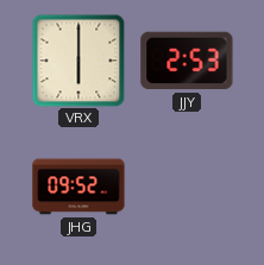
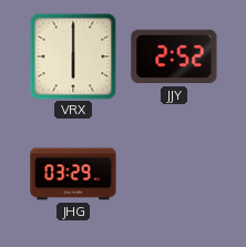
JJY: 2:53 -> 2:52 (174, 56)
JHG: 09:52 -> 03:29 (73, 174)
